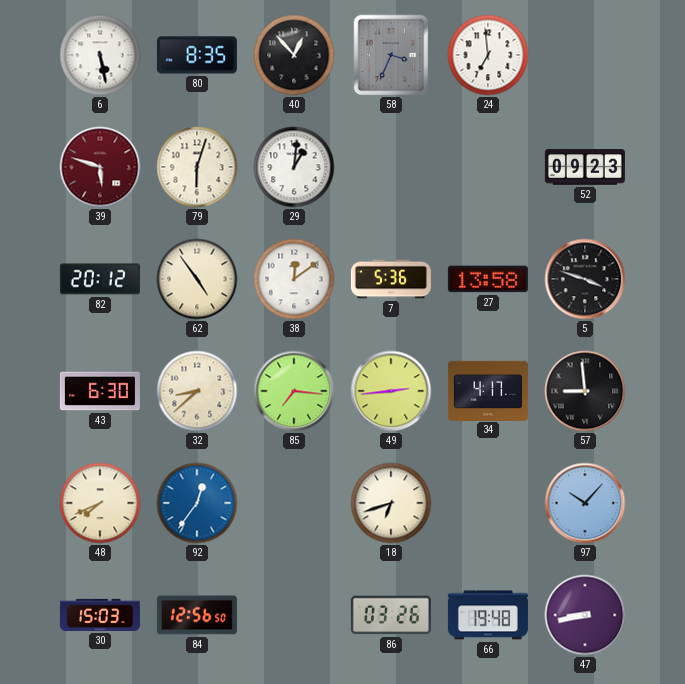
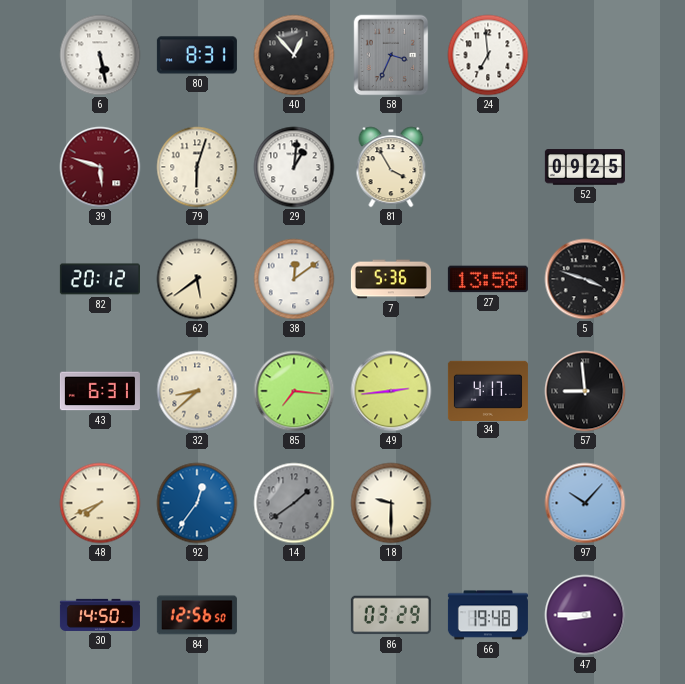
80: 8:35 -> 8:31 (197, 55)
81: none -> 3:55 (391, 167)
52: 09:23 -> 09:25 (585, 167)
62: 4:54 -> 5:39 (197, 279)
43: 6:30 -> 6:31 (100, 391)
14: none -> 1:39 (294, 503)
18: 6:42 -> 9:30 (391, 503)
30: 15:03 -> 14:50 (100, 615)
86: 03:26 -> 03:29 (391, 615)
47: 8:43 -> 8:45 (585, 615)
